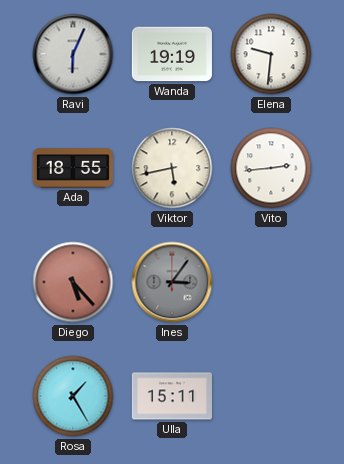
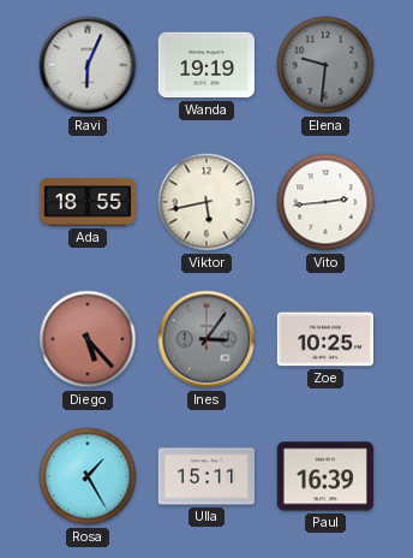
Elena dial: white -> grey (325, 65)
Zoe: none -> 10:25 (324, 339)
Paul: none -> 16:39 (324, 476)
